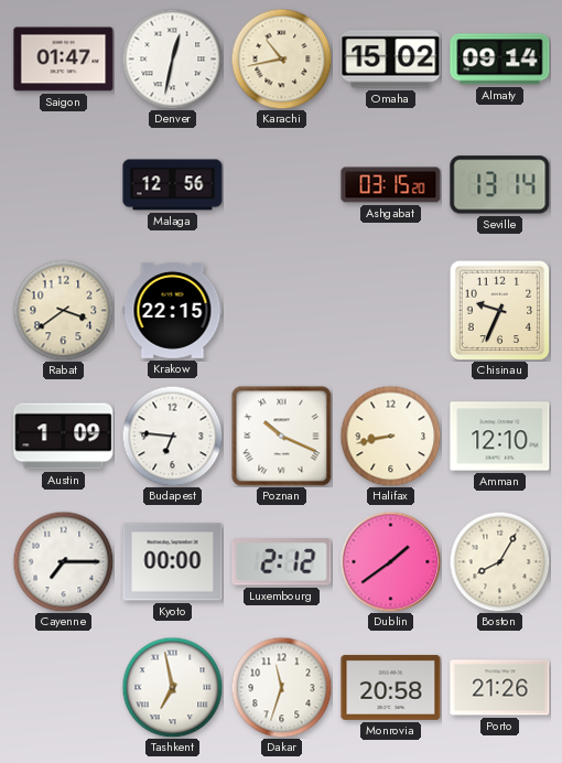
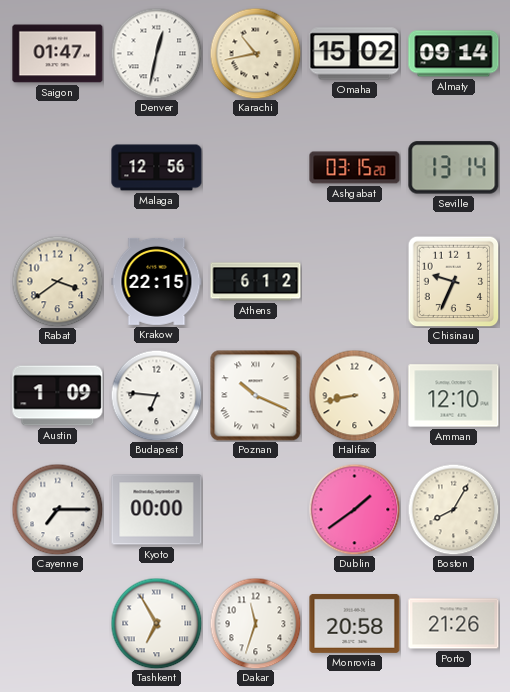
Athens: none -> 6:12 (256, 282)
Luxembourg: 2:12 -> none (282, 562)
Tashkent: 6:58 -> 6:55 (156, 623)
